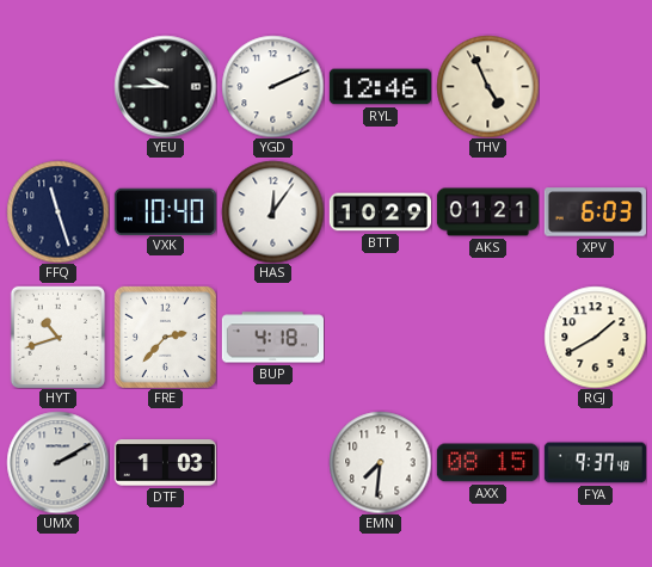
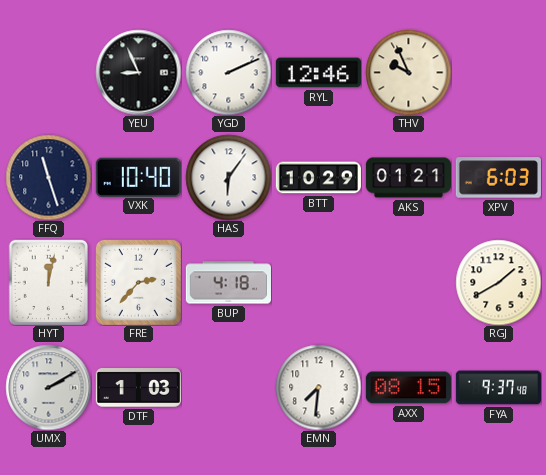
YEU: 9:45 -> 8:56 (138, 72)
THV: 4:56 -> 9:56 (408, 72)
HAS: 12:06 -> 6:06 (228, 177)
HYT: 10:42 -> 12:02 (48, 282)
